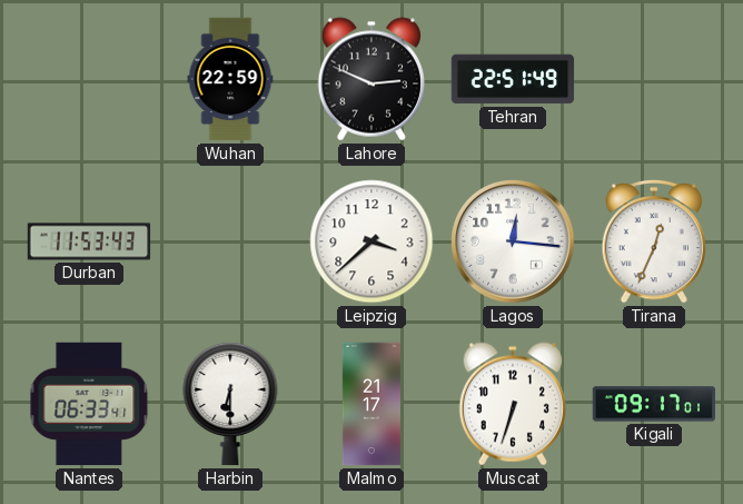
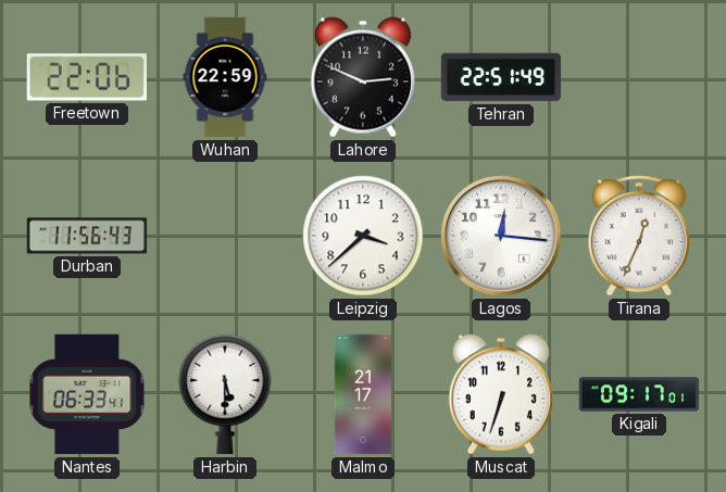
Freetown: none -> 22:06 (87, 77)
Durban: 11:53 -> 11:56 (87, 236)
Harbin: 6:30 -> 5:30 (225, 394)
